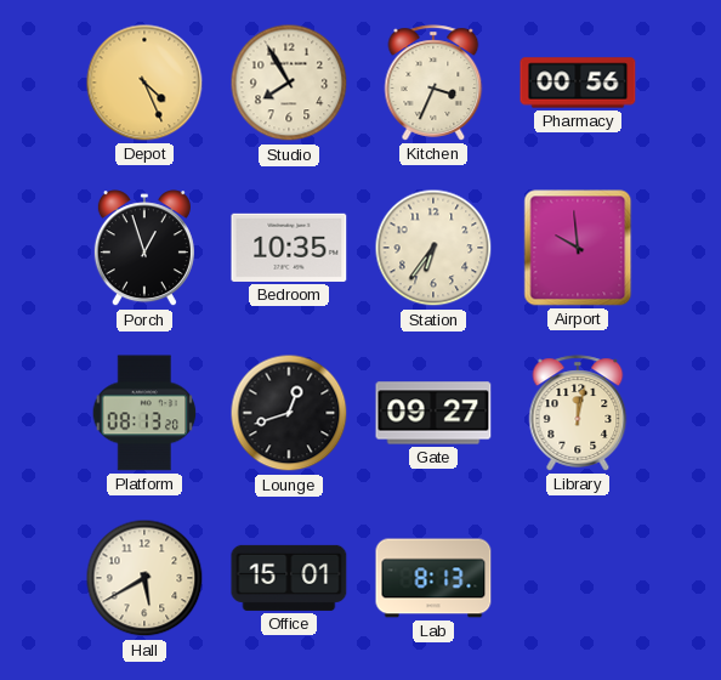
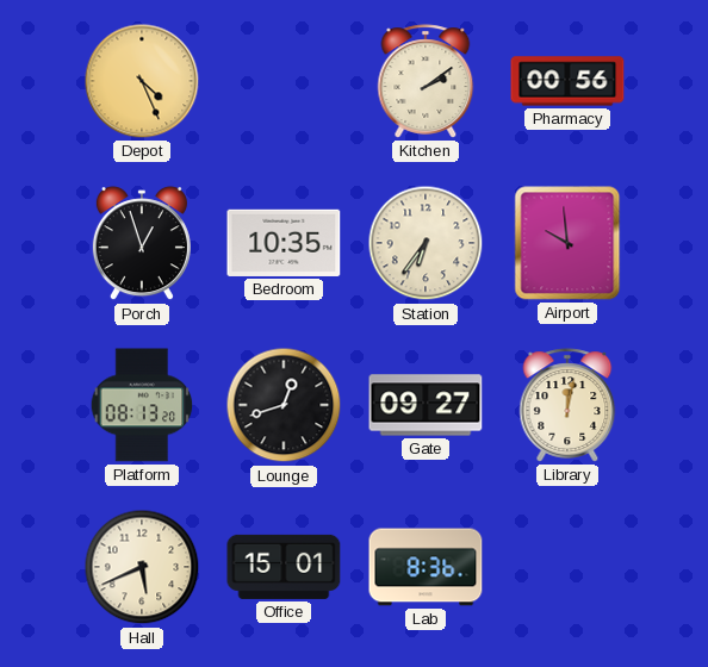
Studio: 7:55 -> none (289, 83)
Kitchen: 3:34 -> 2:09 (426, 81)
Hall: 5:40 -> 5:41 (142, 567)
Lab: 8:13 -> 8:36 (426, 567)
